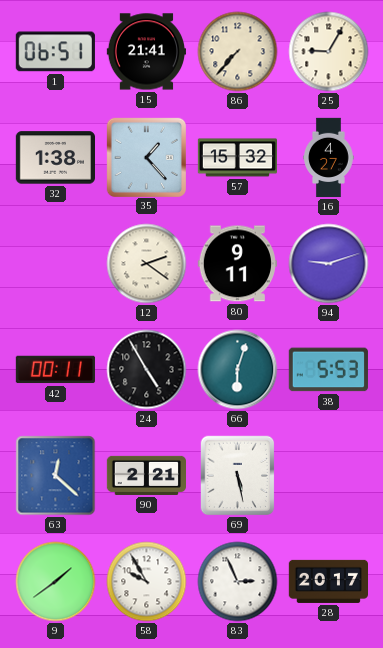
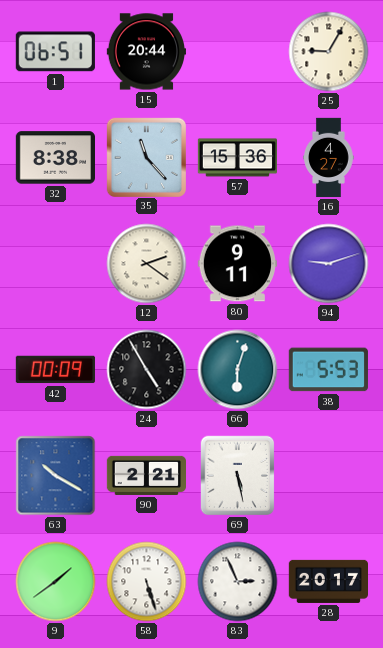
15: 21:41 -> 20:44 (146, 52)
86: 7:37 -> none (238, 52)
32: 1:38 -> 8:38 (55, 158)
35: 1:23 -> 11:23 (146, 157)
57: 15:32 -> 15:36 (237, 158)
42: 00:11 -> 00:09 (55, 370)
63: 12:22 -> 10:20 (56, 476)
58: 9:55 -> 5:27 (147, 582)
